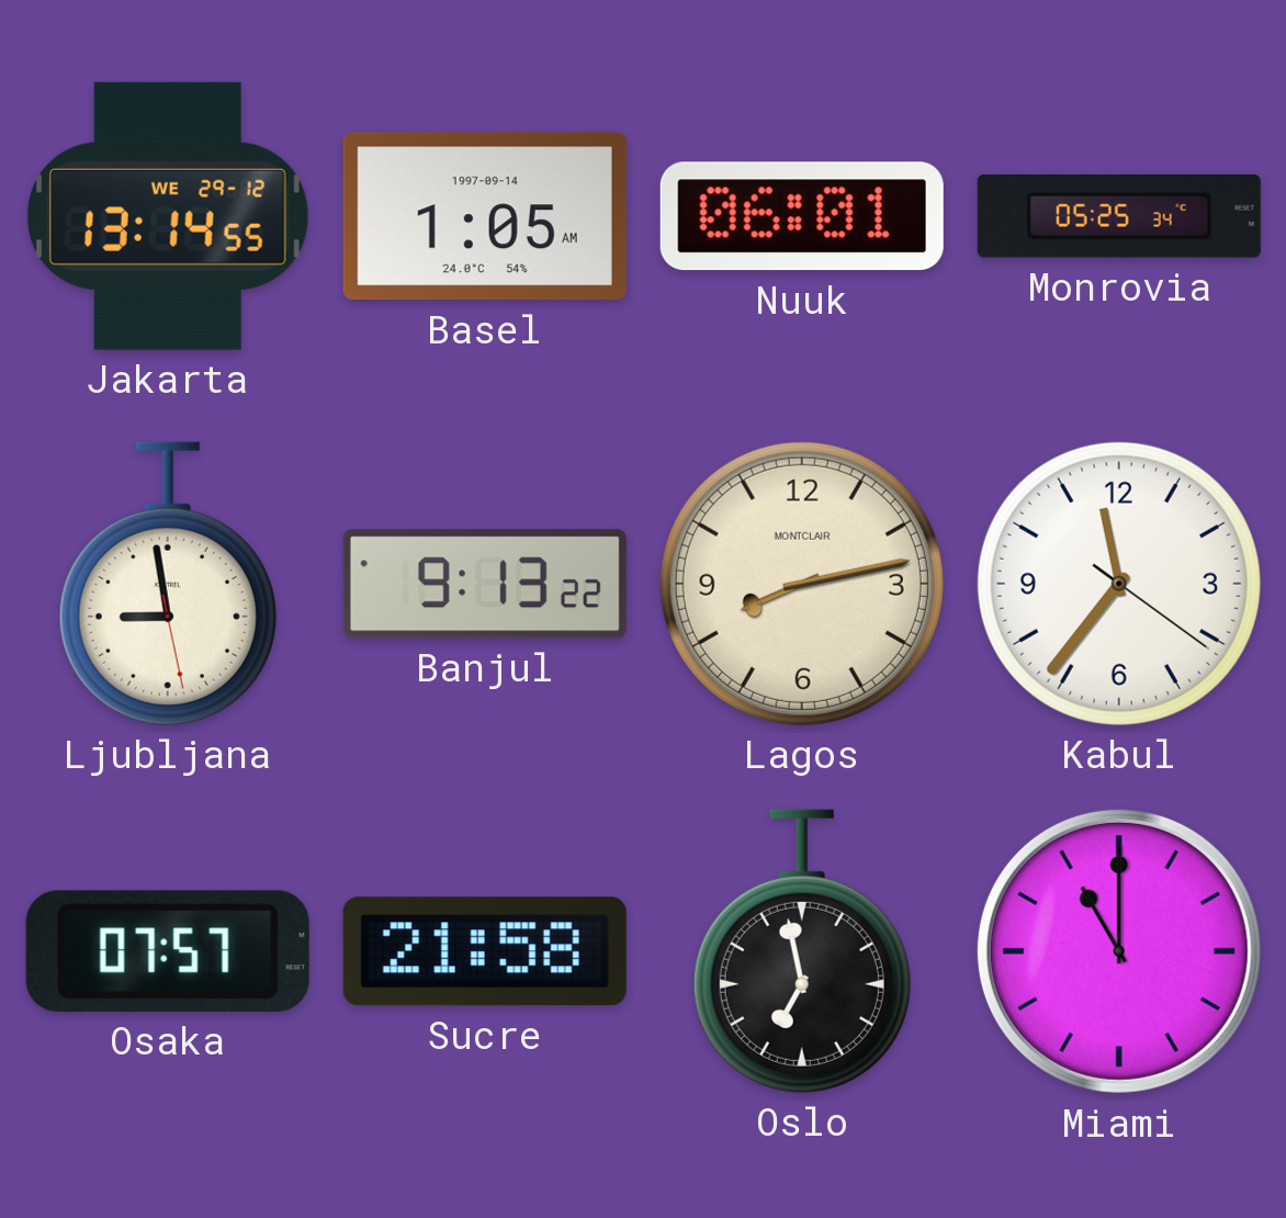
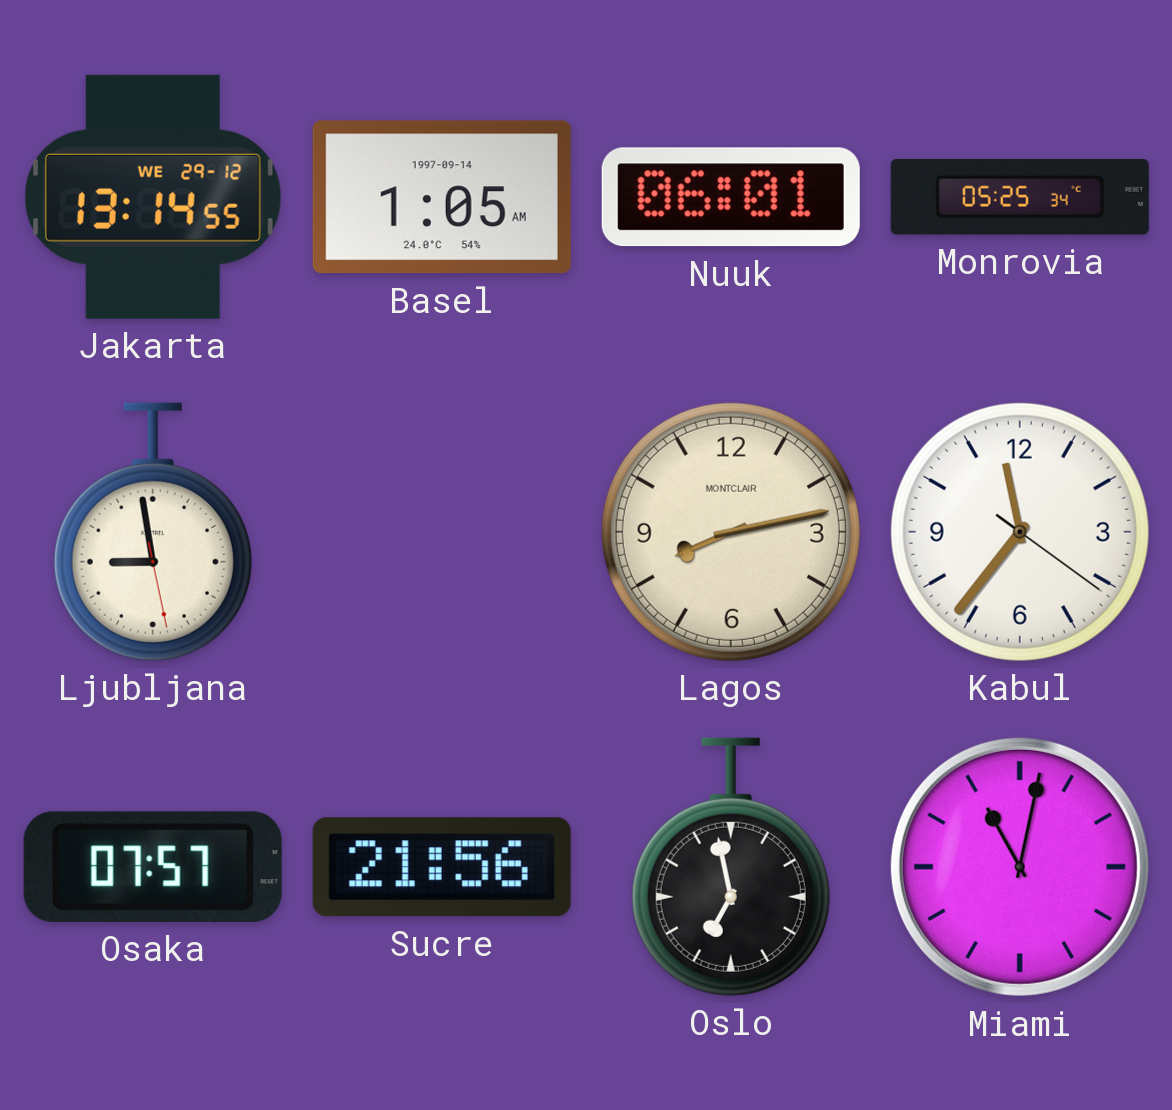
Banjul: 9:13 -> none (485, 584)
Sucre: 21:58 -> 21:56 (442, 867)
Miami: 11:00 -> 11:02 (1020, 867)
